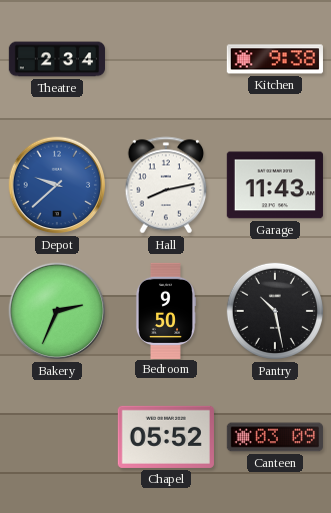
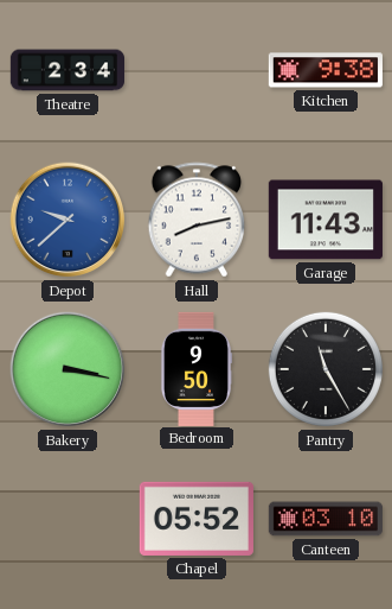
Bakery: 2:34 -> 3:17 (68, 369)
Pantry: 10:28 -> 11:25 (326, 369)
Canteen: 03:09 -> 03:10 (326, 519)
